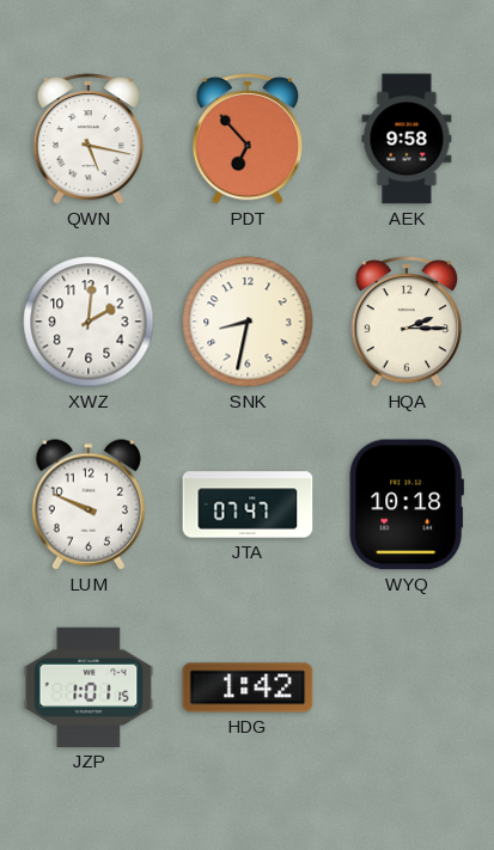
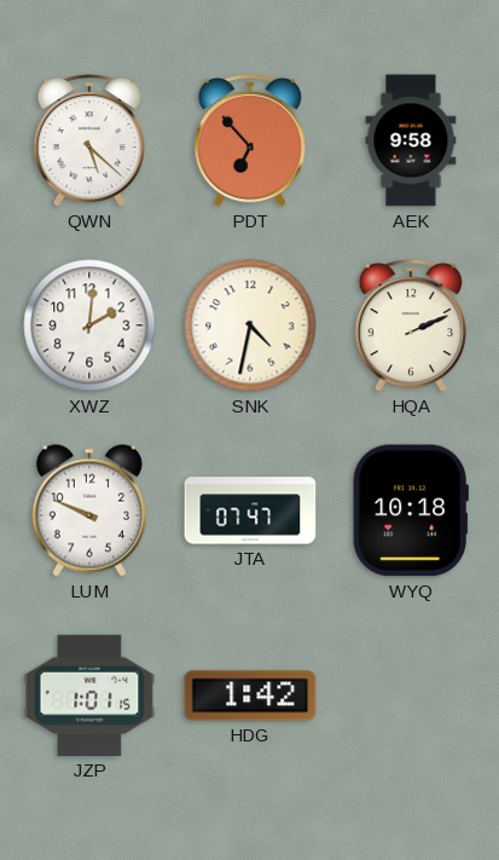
QWN: 5:17 -> 5:22 (88, 140)
SNK: 8:32 -> 4:32 (250, 325)
HQA: 2:15 -> 2:11 (410, 325)
